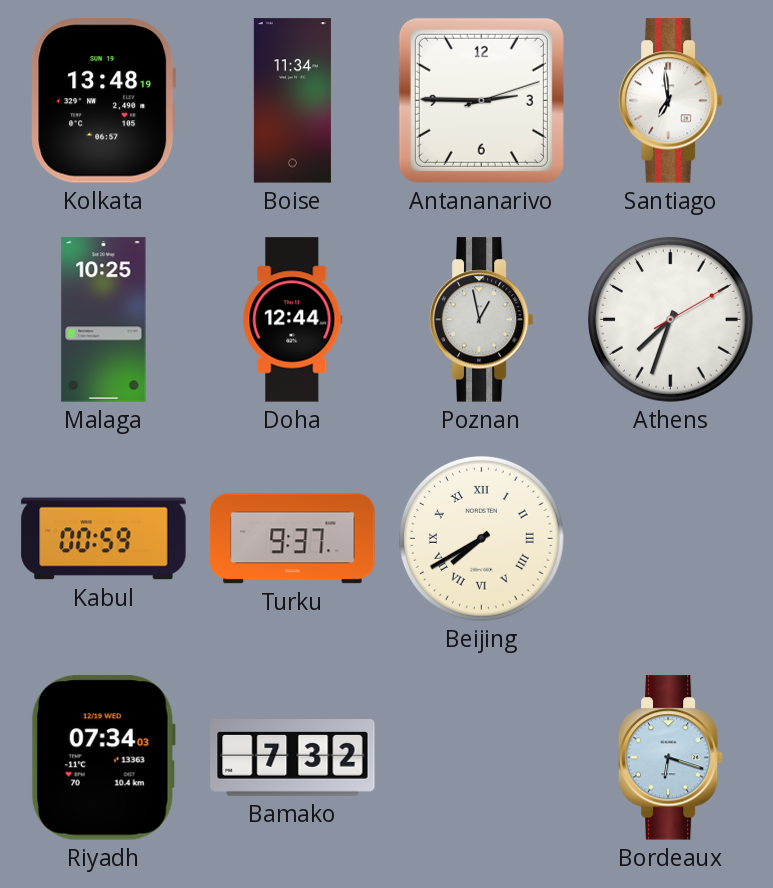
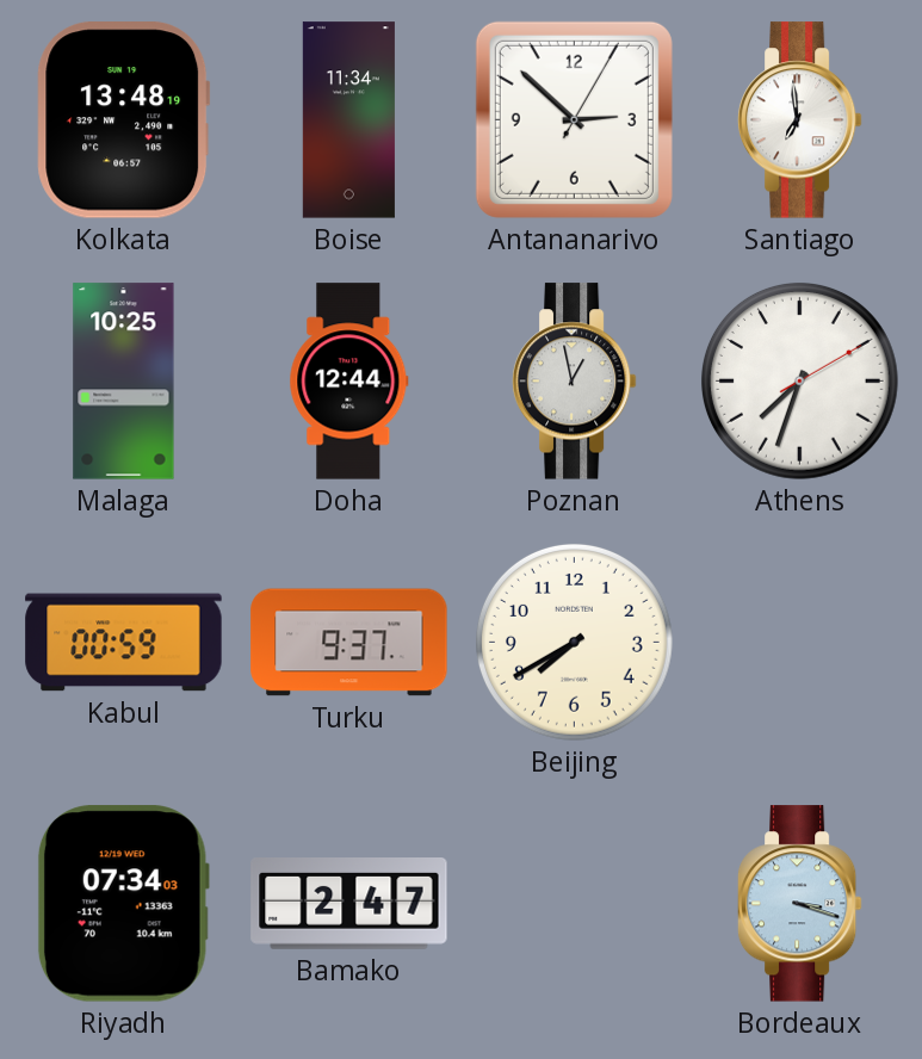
Antananarivo: 2:45 -> 2:52 (574, 119)
Beijing numerals: Roman -> Arabic (574, 642)
Bamako: 7:32 -> 2:47 (349, 904)
Bordeaux: 6:18 -> 3:18 (799, 904)
